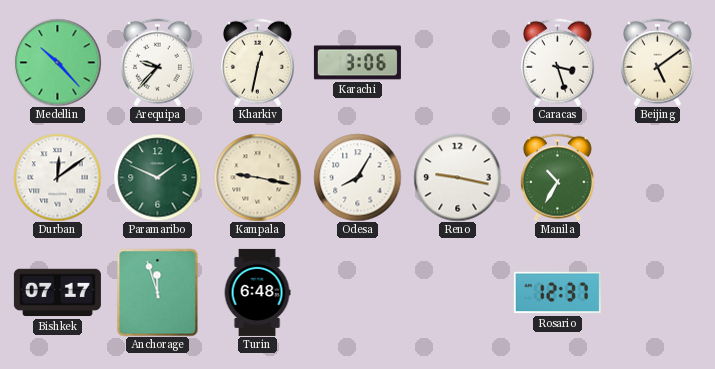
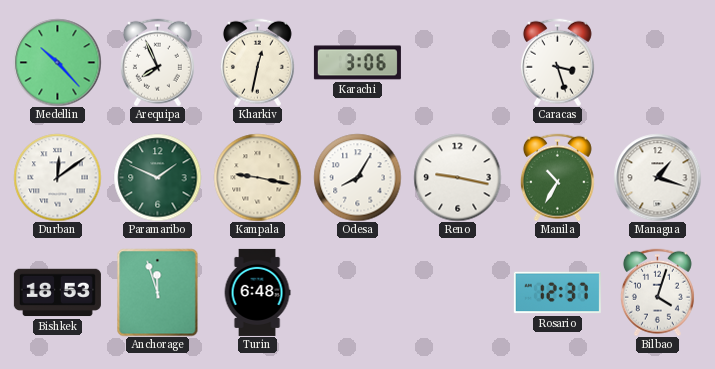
Arequipa: 9:37 -> 7:56 (157, 62)
Beijing: 5:09 -> none (657, 62)
Managua: none -> 1:18 (657, 177)
Bishkek: 07:17 -> 18:53 (57, 293)
Bilbao: none -> 4:03 (657, 292)
